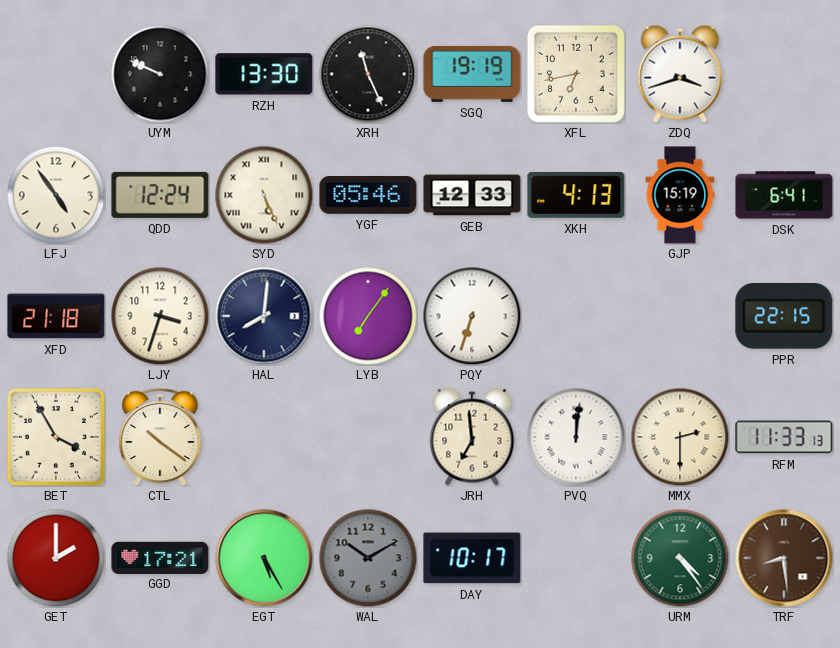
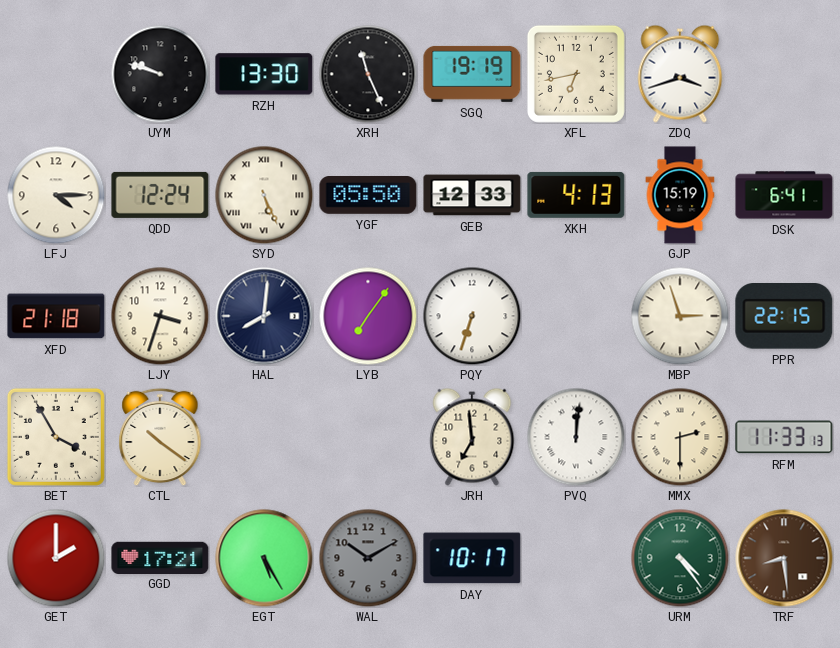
UYM: 9:49 -> 9:48 (160, 74)
LFJ: 4:54 -> 4:15 (56, 195)
YGF: 05:46 -> 05:50 (368, 196)
MBP: none -> 2:57 (680, 316)
